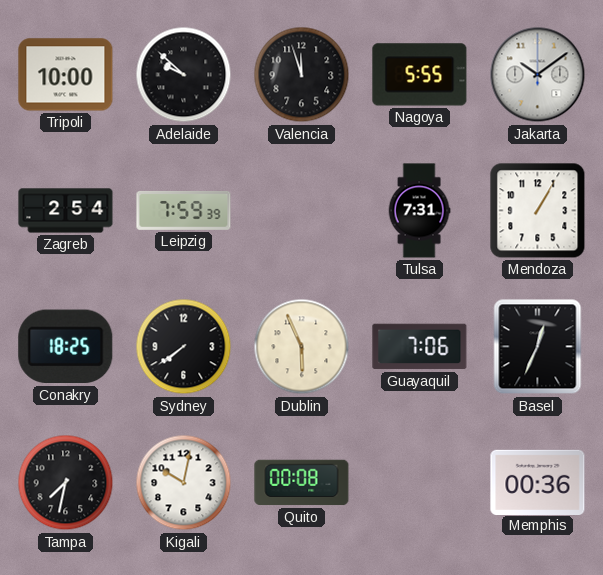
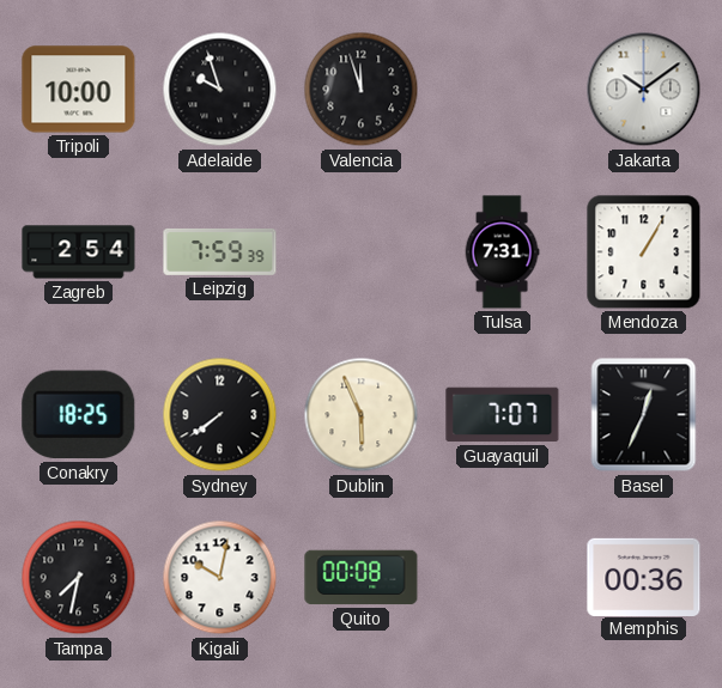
Adelaide: 9:52 -> 9:57 (220, 90)
Nagoya: 5:55 -> none (420, 75)
Guayaquil: 7:06 -> 7:07 (503, 415)
